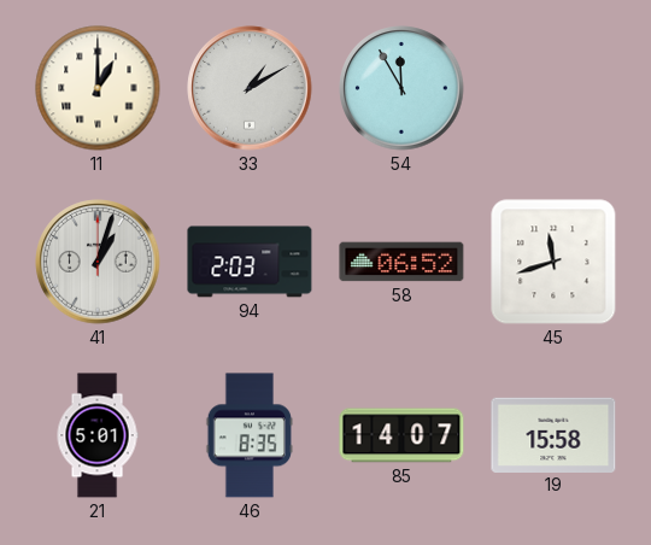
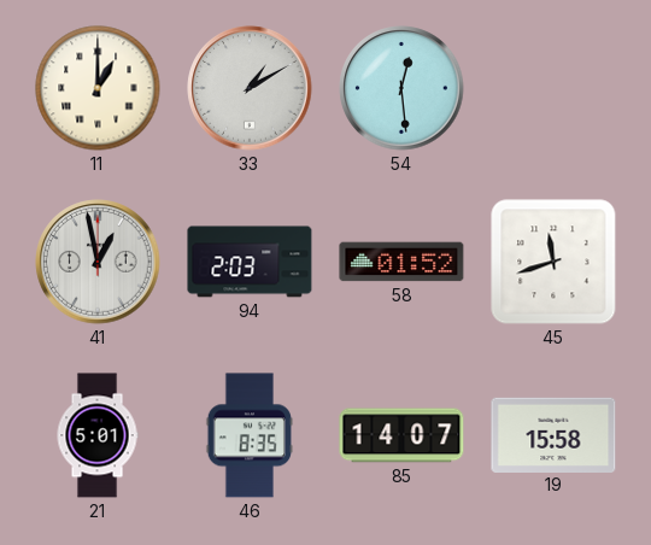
54: 11:55 -> 12:29 (401, 88)
41: 1:03 -> 12:58 (98, 262)
58: 06:52 -> 01:52 (401, 262)
